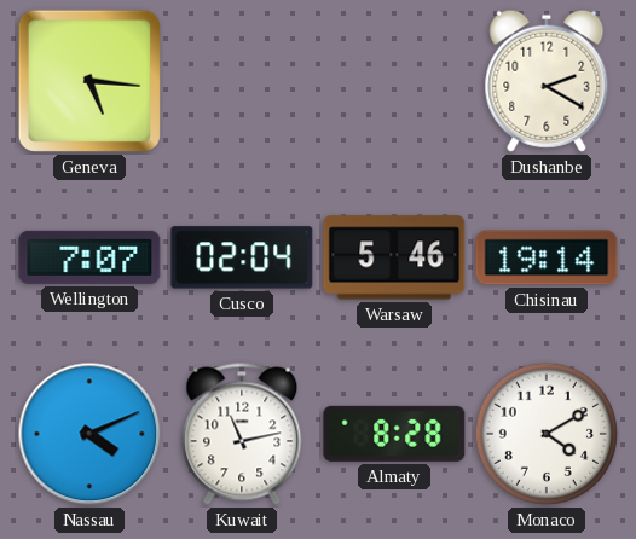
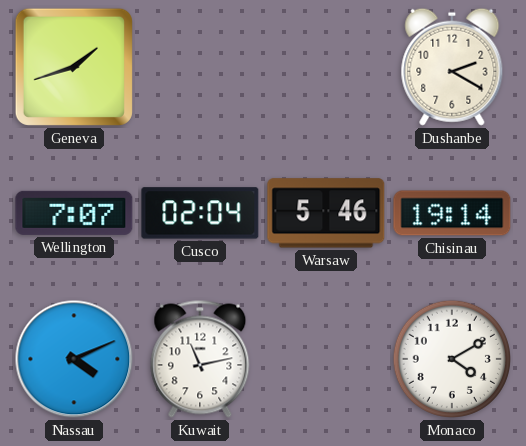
Geneva: 5:16 -> 1:42 (74, 67)
Almaty: 8:28 -> none (394, 434)
